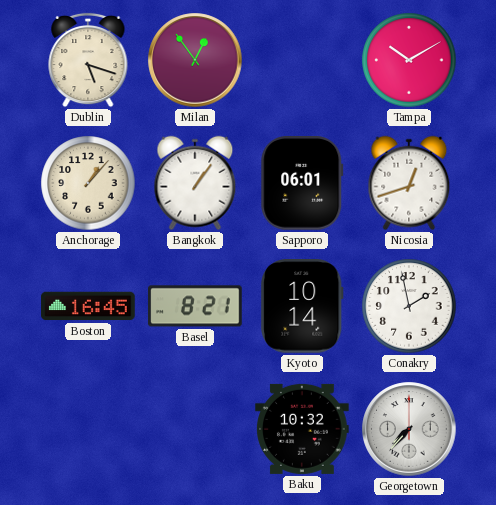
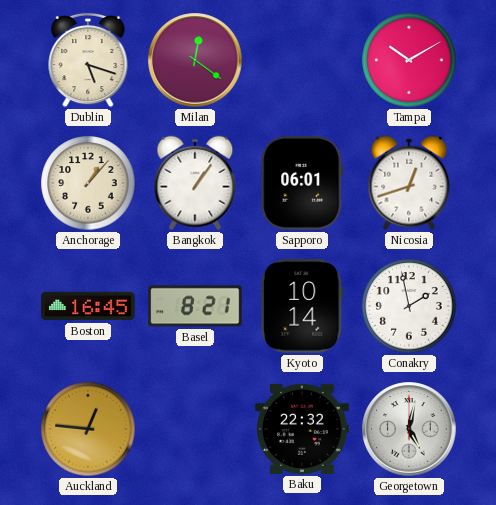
Milan: 12:54 -> 12:21 (195, 60)
Auckland: none -> 12:46 (88, 429)
Baku: 10:32 -> 22:32 (302, 429)
Georgetown: 7:37 -> 5:02 (409, 429)
